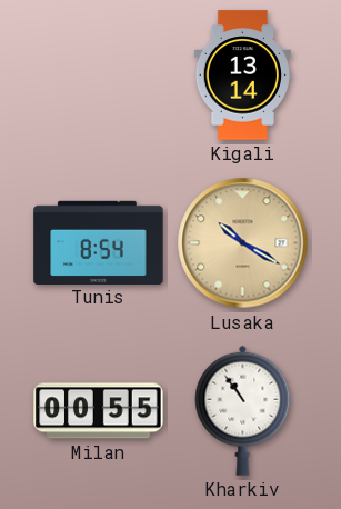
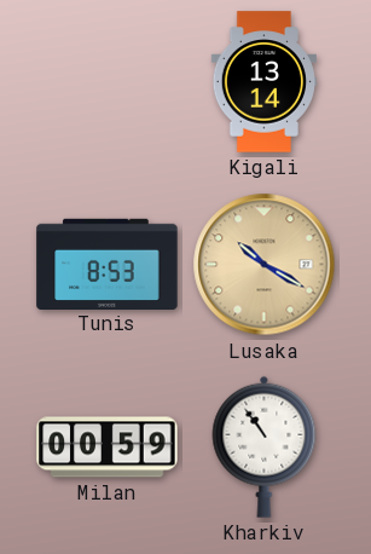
Tunis: 8:54 -> 8:53 (108, 264)
Milan: 00:55 -> 00:59 (108, 448)
